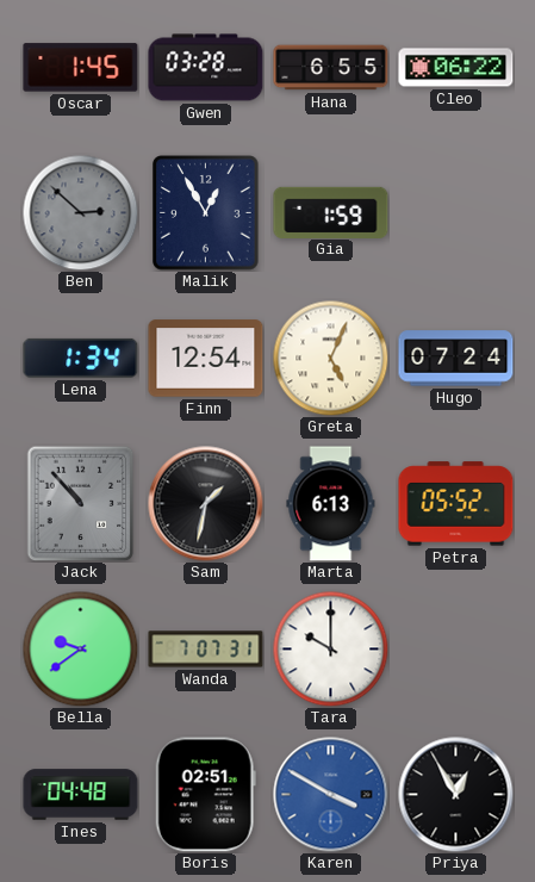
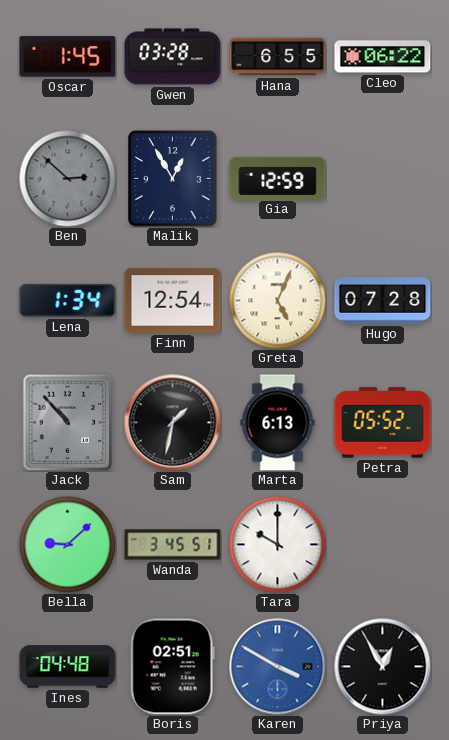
Gia: 1:59 -> 12:59 (278, 178)
Hugo: 07:24 -> 07:28 (383, 301)
Bella: 9:39 -> 9:08 (67, 544)
Wanda: 7:07 -> 3:45 (173, 545)
